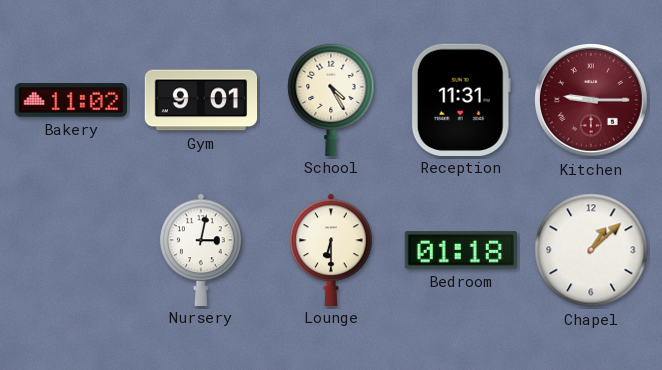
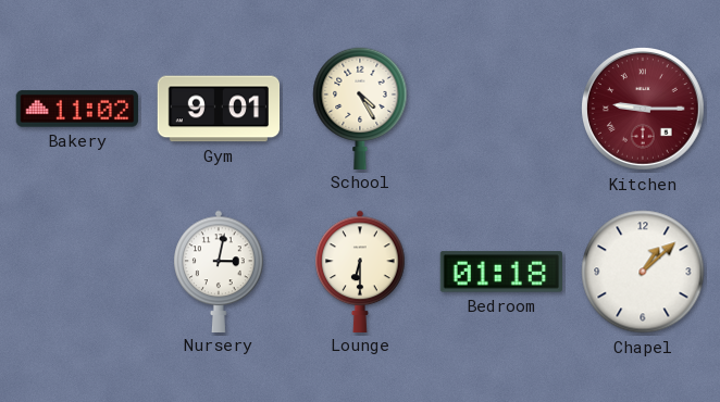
Reception: 11:31 -> none (461, 99)
